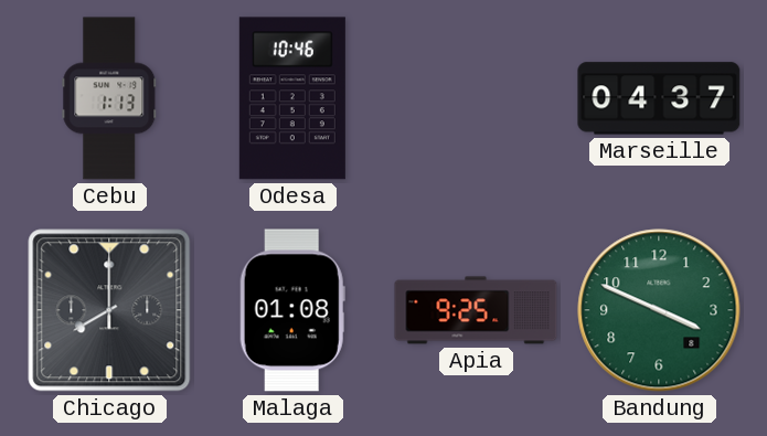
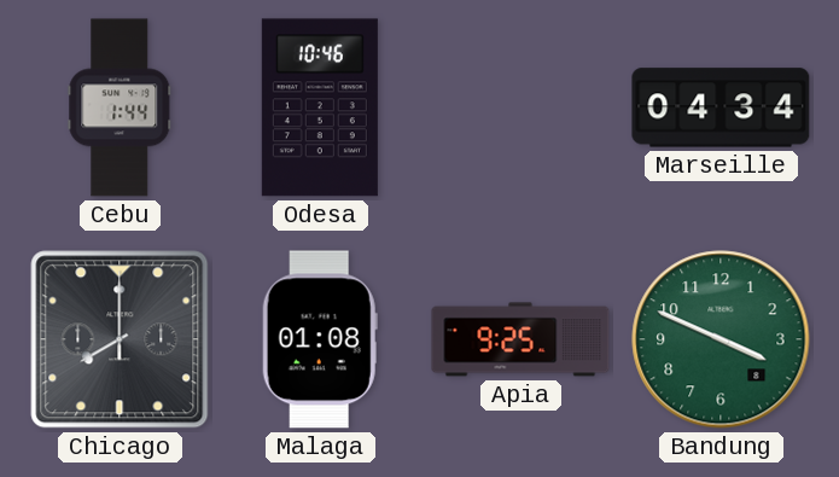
Cebu: 1:13 -> 1:44 (120, 107)
Marseille: 04:37 -> 04:34 (721, 107)
